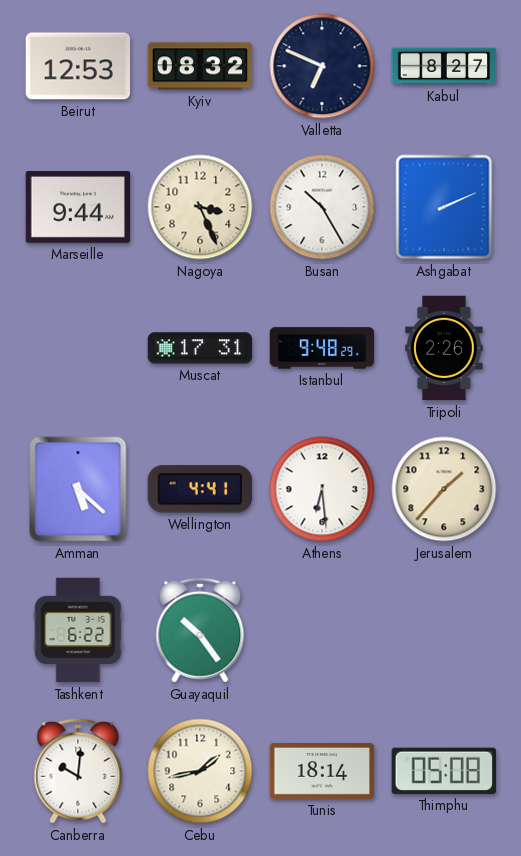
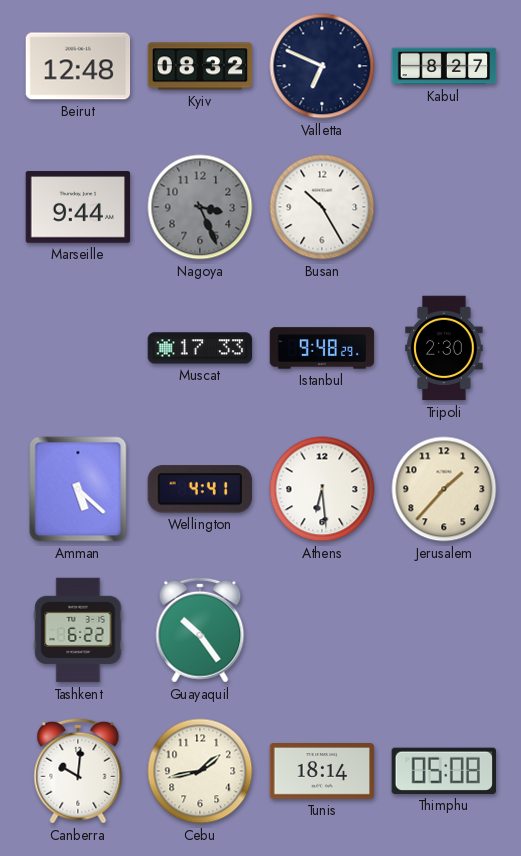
Beirut: 12:53 -> 12:48 (78, 66)
Nagoya dial: cream -> grey (200, 207)
Ashgabat: 2:11 -> none (444, 207)
Muscat: 17:31 -> 17:33 (200, 348)
Tripoli: 2:26 -> 2:30 (444, 348)
